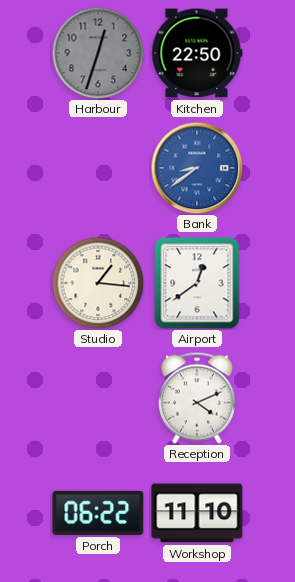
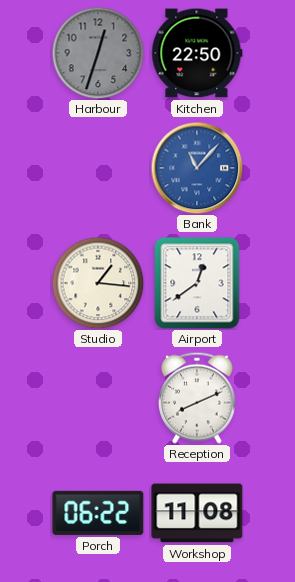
Bank: 8:39 -> 11:07 (197, 168)
Reception: 4:11 -> 8:11 (197, 398)
Workshop: 11:10 -> 11:08 (197, 513)
